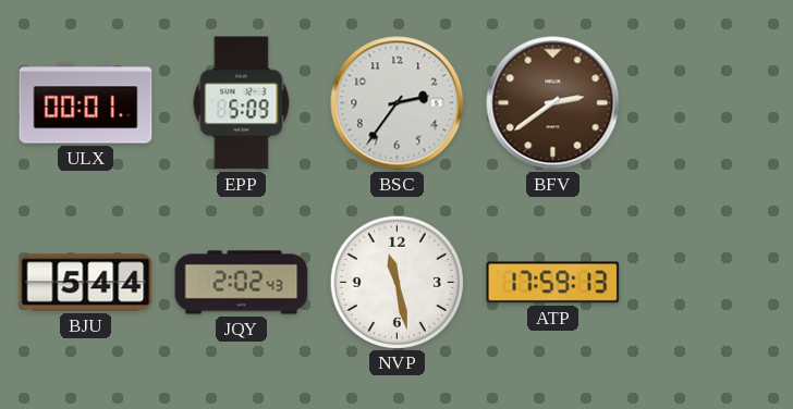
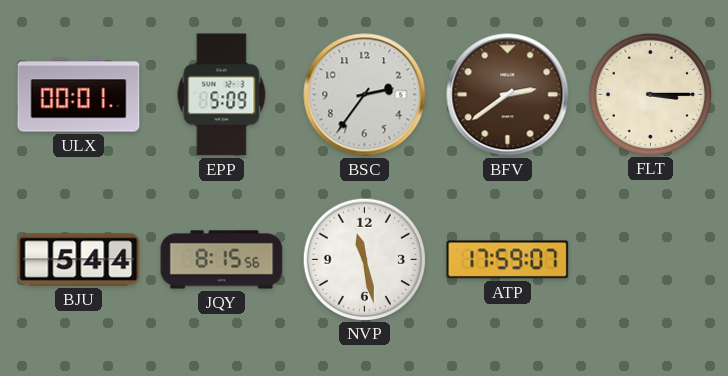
FLT: none -> 3:15 (650, 94)
JQY: 2:02 -> 8:15 (222, 260)
ATP: 17:59:13 -> 17:59:07 (508, 260)
